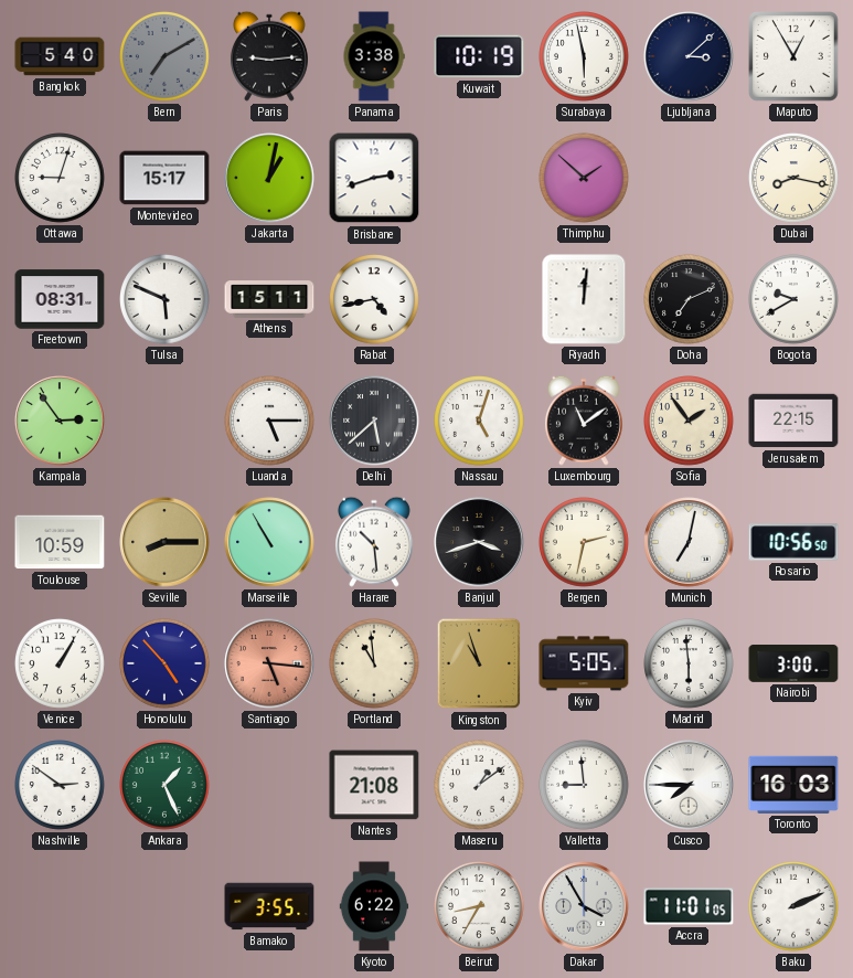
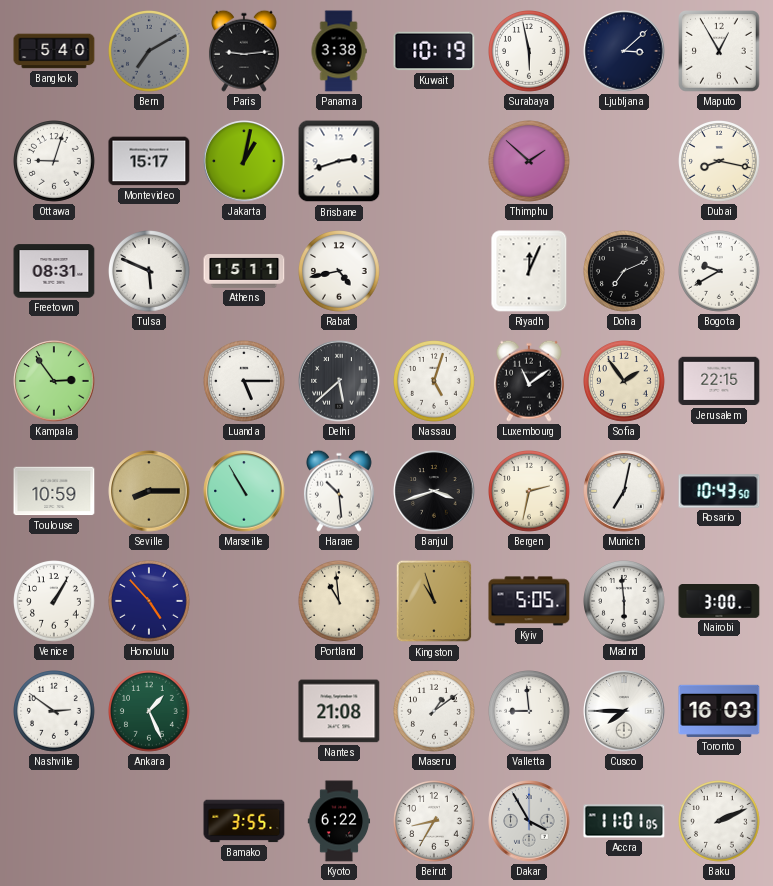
Riyadh: 12:01 -> 12:04 (529, 271)
Rosario: 10:56 -> 10:43 (719, 491)
Santiago: 5:16 -> none (269, 663)
